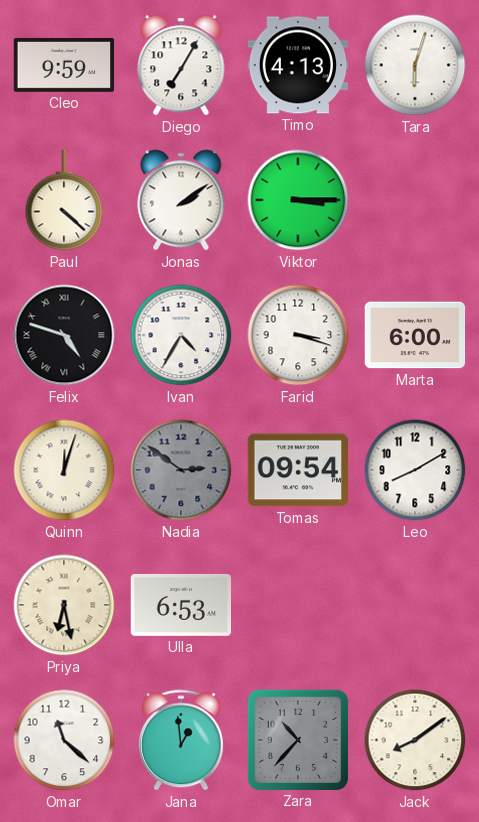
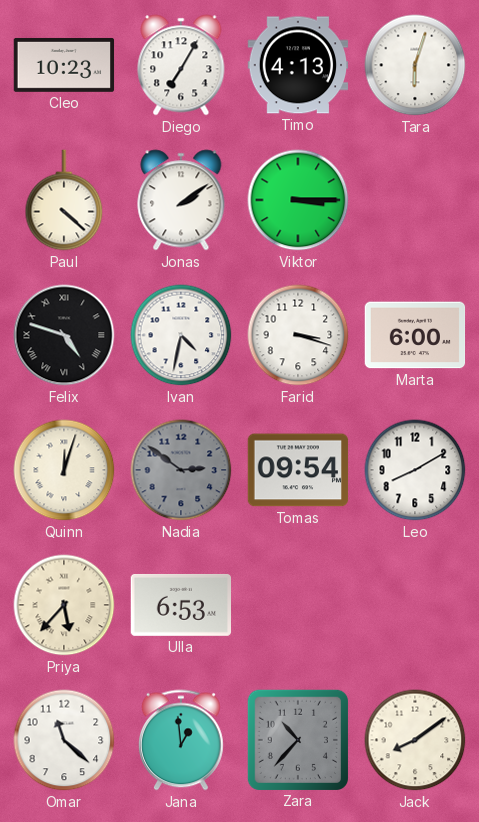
Cleo: 9:59 -> 10:23 (64, 65)
Ivan: 4:35 -> 4:32 (181, 335)
Priya: 6:28 -> 5:37 (64, 605)
